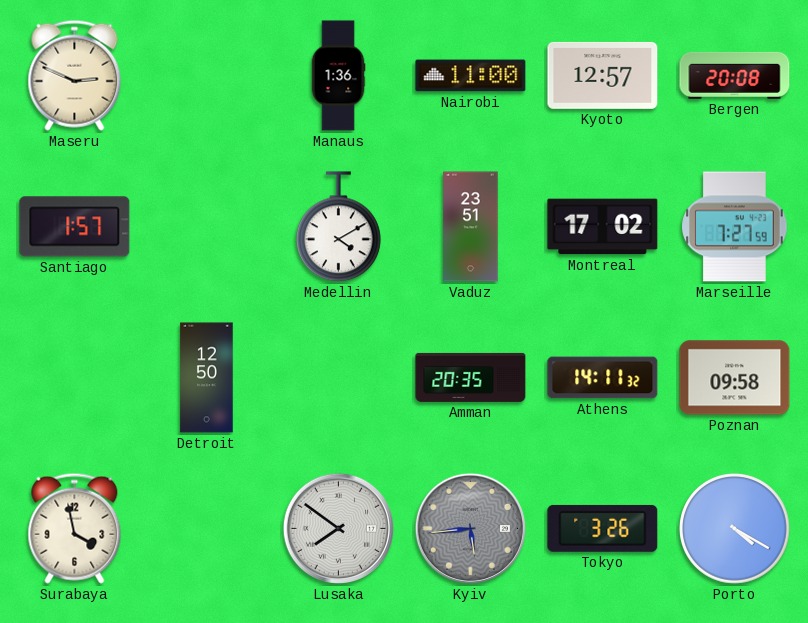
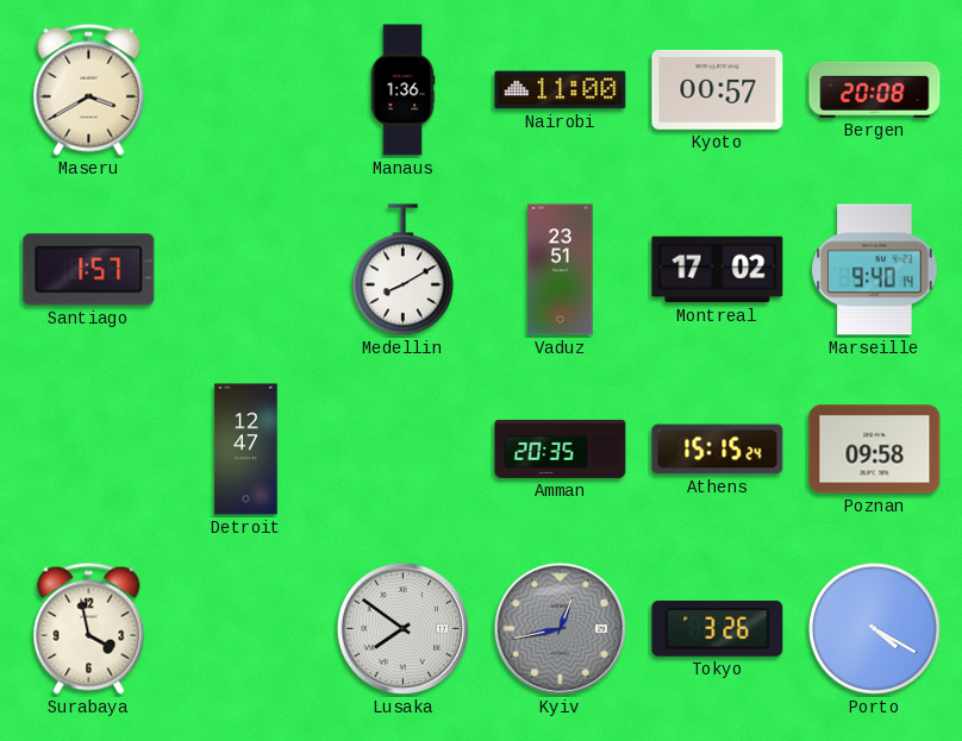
Maseru: 2:49 -> 3:40 (89, 89)
Kyoto: 12:57 -> 00:57 (718, 89)
Medellin: 4:10 -> 8:10 (402, 270)
Marseille: 7:27 -> 9:40 (875, 270)
Detroit: 12:50 -> 12:47 (246, 450)
Athens: 14:11 -> 15:15 (718, 450)
Kyiv: 5:44 -> 12:43 (560, 628)
